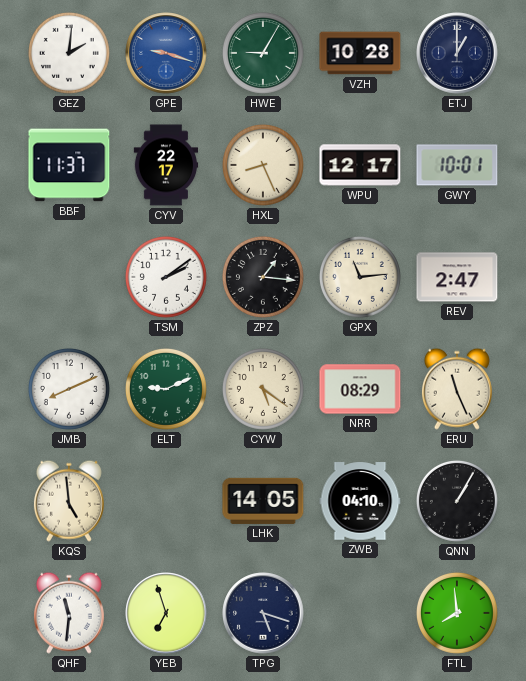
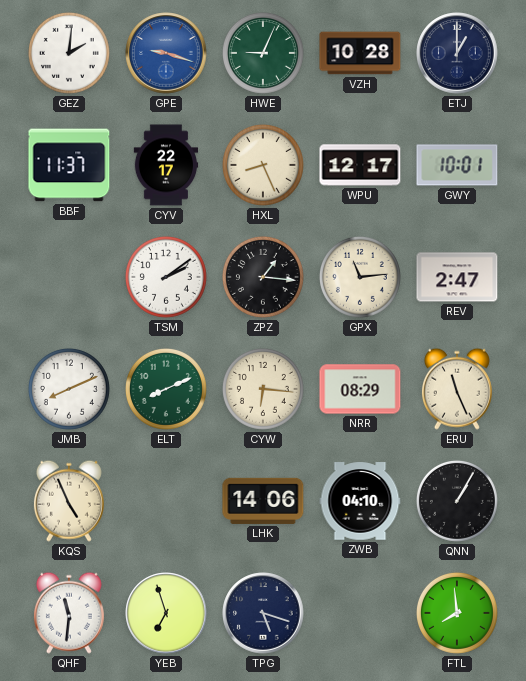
HWE: 9:05 -> 9:04 (263, 53)
ELT: 9:11 -> 8:11 (166, 389)
CYW: 5:21 -> 6:16 (263, 389)
KQS: 4:59 -> 4:56 (69, 501)
LHK: 14:05 -> 14:06 (263, 501)
